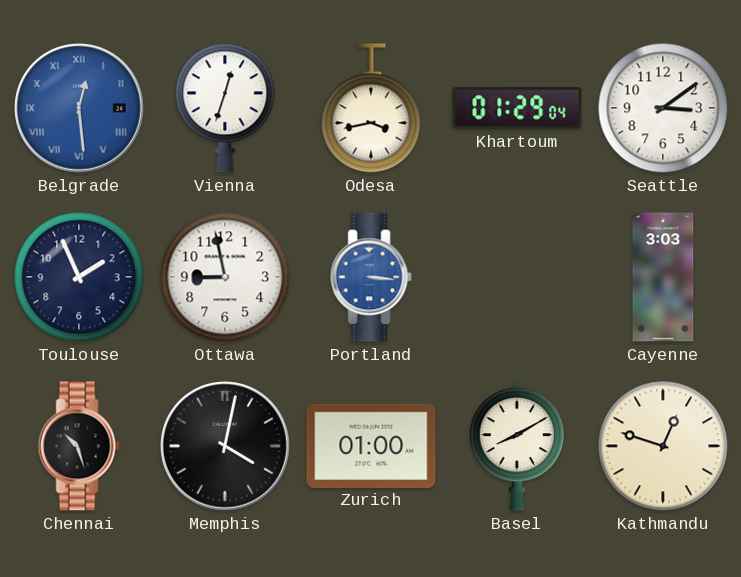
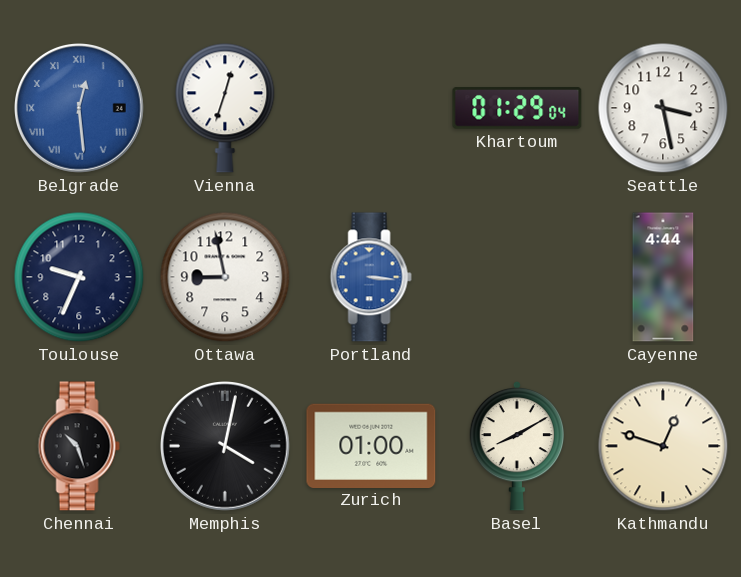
Odesa: 3:43 -> none (371, 108)
Seattle: 3:09 -> 3:28 (663, 108)
Toulouse: 1:56 -> 9:34 (79, 277)
Cayenne: 3:03 -> 4:44 (663, 277)
